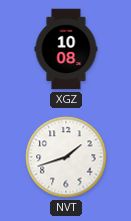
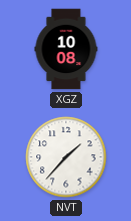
NVT: 1:42 -> 1:37 (66, 157)
